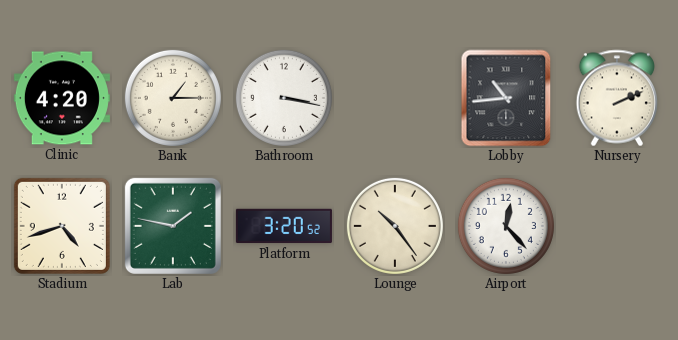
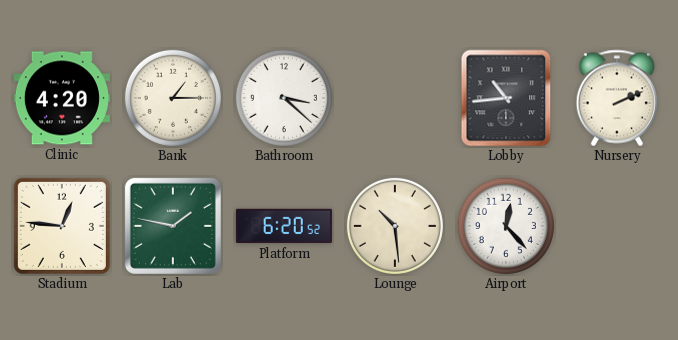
Bathroom: 3:17 -> 3:22 (284, 98)
Stadium: 4:42 -> 12:46 (62, 226)
Platform: 3:20 -> 6:20 (284, 226)
Lounge: 10:24 -> 10:29 (395, 226)
